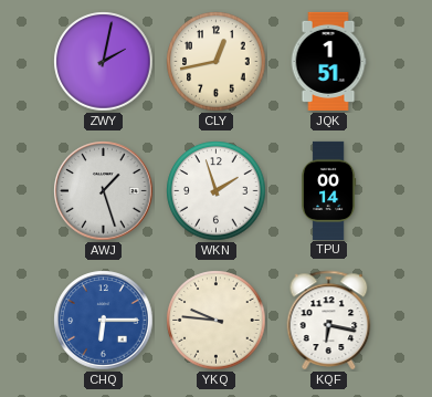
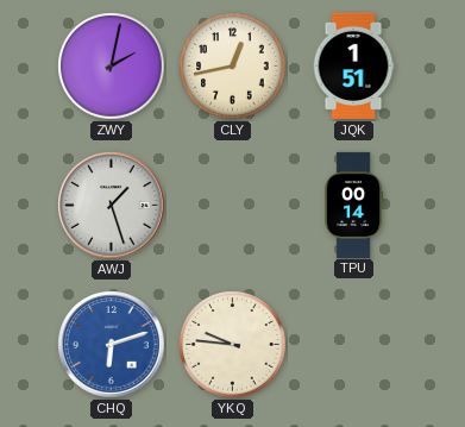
WKN: 1:57 -> none (217, 191)
CHQ: 6:15 -> 6:12 (112, 345)
KQF: 6:17 -> none (329, 320)
